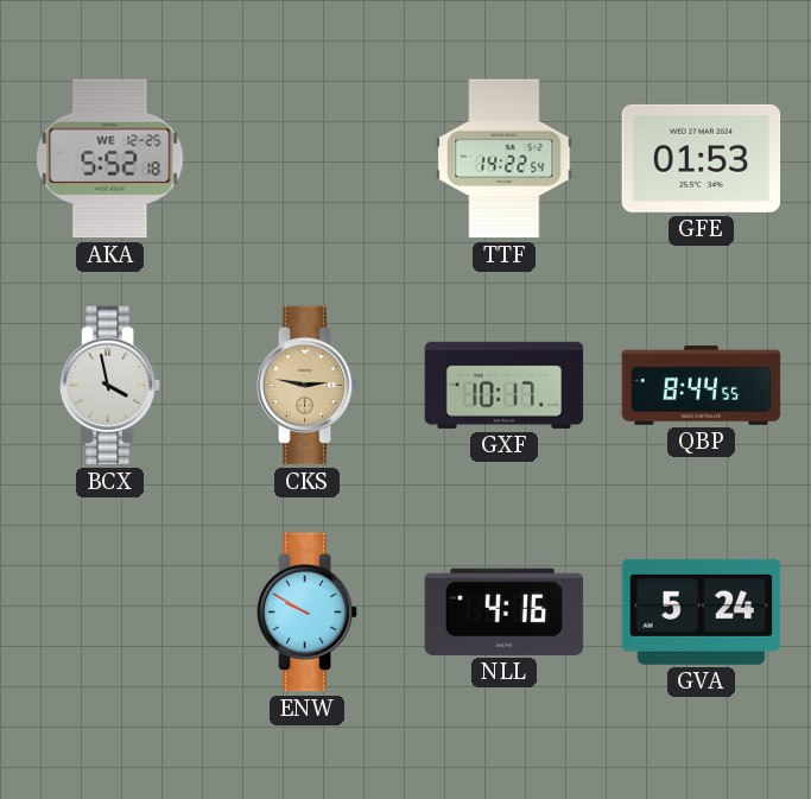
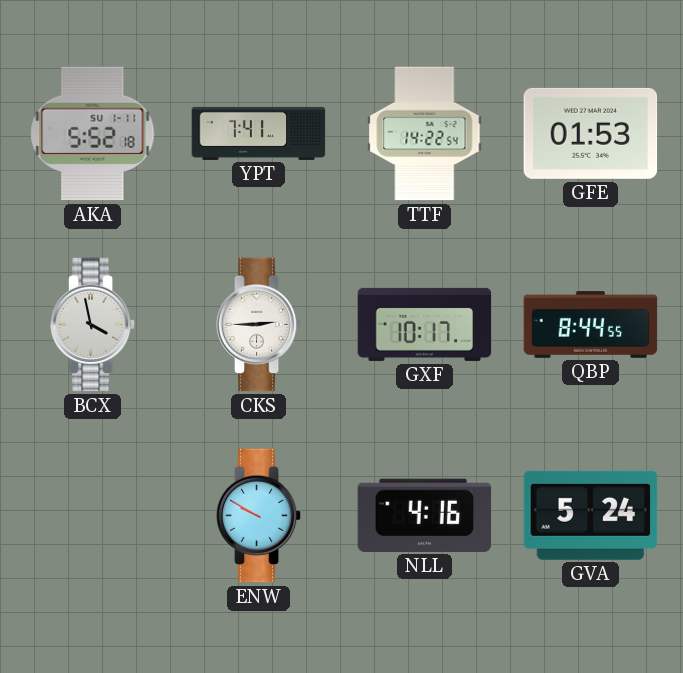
AKA date: WE 12-25 -> SU 1-11 (93, 134)
YPT: none -> 7:41 (259, 133)
CKS: 2:47 -> 2:45 (259, 325)
CKS dial: champagne -> white (259, 325)
